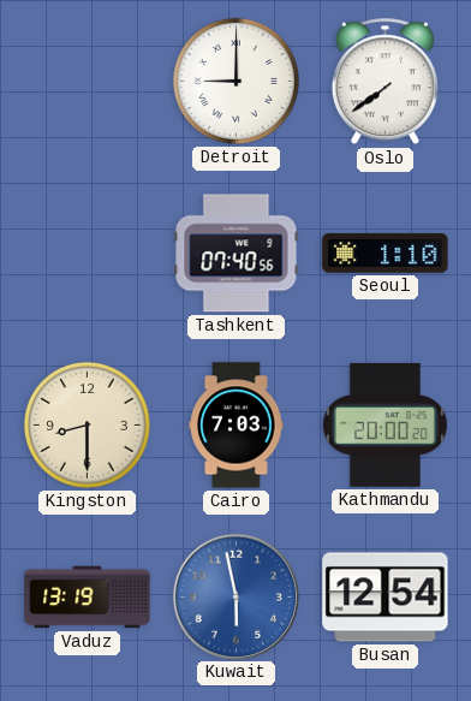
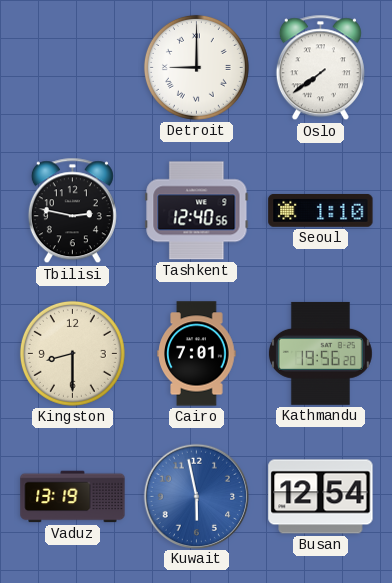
Tbilisi: none -> 2:47 (72, 211)
Tashkent: 07:40 -> 12:40 (197, 211)
Cairo: 7:03 -> 7:01 (197, 354)
Kathmandu: 20:00 -> 19:56 (320, 353)
